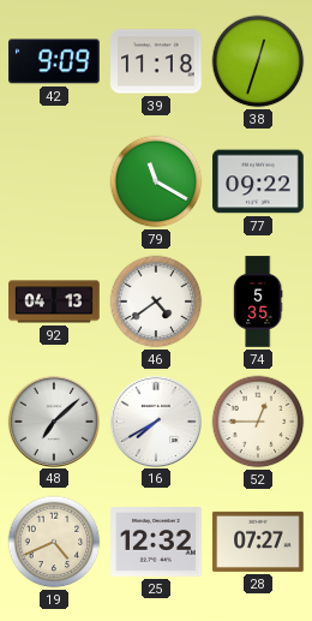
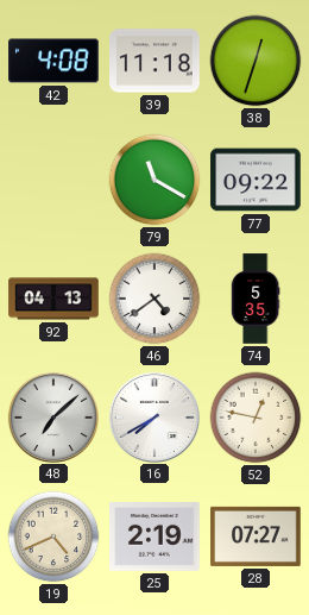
42: 9:09 -> 4:08 (53, 61)
52: 12:45 -> 12:47 (256, 418)
25: 12:32 -> 2:19 (154, 538)
